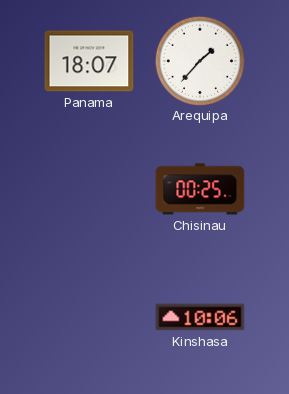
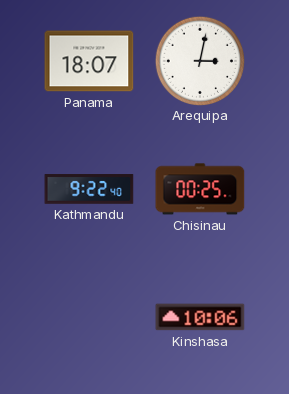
Arequipa: 1:37 -> 3:02 (199, 60)
Kathmandu: none -> 9:22 (89, 189)
